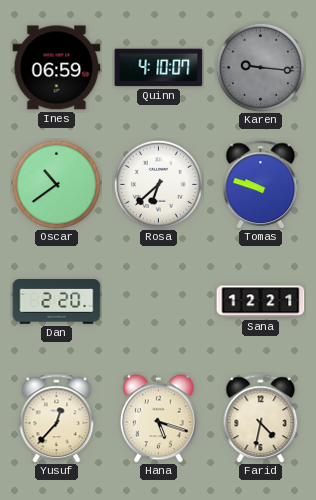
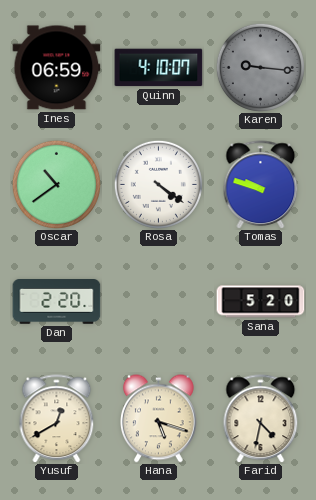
Rosa: 6:38 -> 4:21 (158, 184)
Sana: 12:21 -> 5:20 (261, 302)
Yusuf: 12:37 -> 12:40 (57, 419)
